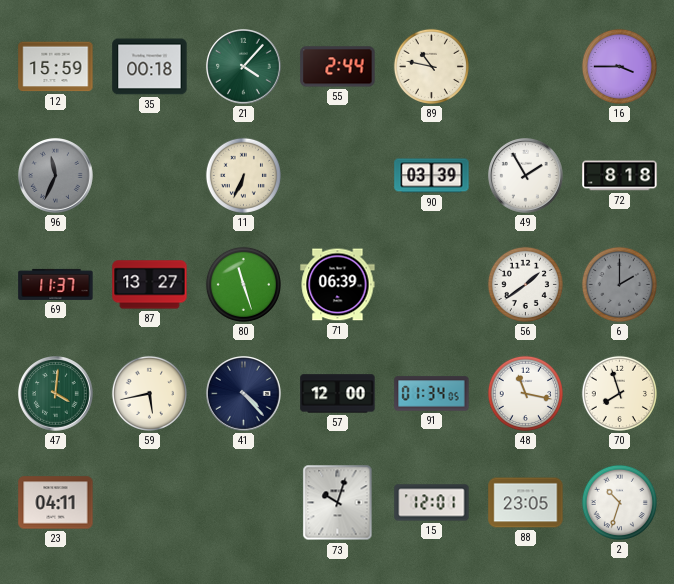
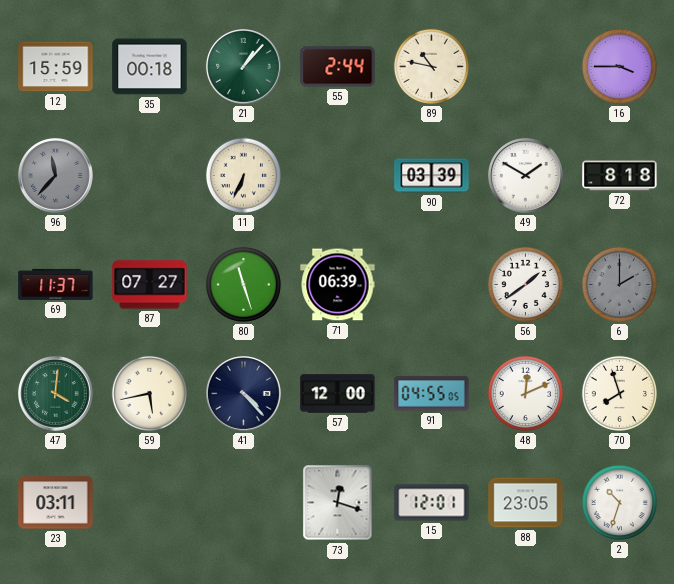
21: 4:07 -> 1:07 (244, 67)
96: 11:34 -> 11:37 (56, 176)
49: 1:55 -> 1:50 (526, 176)
87: 13:27 -> 07:27 (150, 285)
91: 01:34 -> 04:55 (432, 394)
48: 11:17 -> 12:11 (525, 393)
23: 04:11 -> 03:11 (56, 503)
73: 10:03 -> 12:18 (338, 503)
